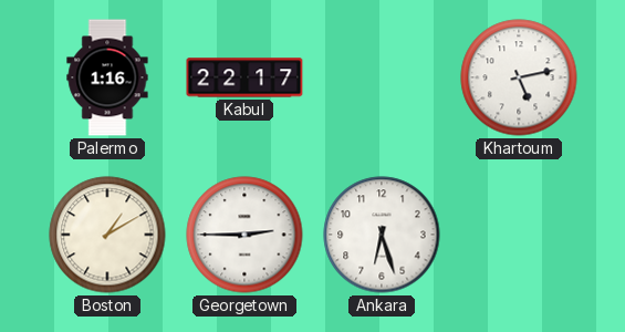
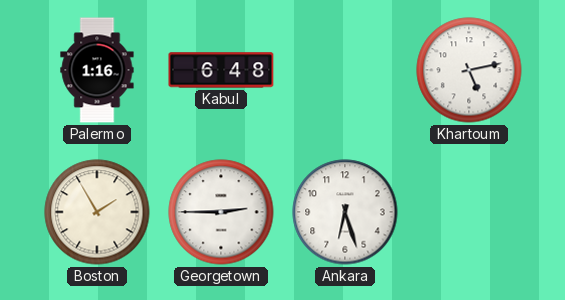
Kabul: 22:17 -> 6:48 (221, 70)
Boston: 1:10 -> 1:55 (97, 212)
